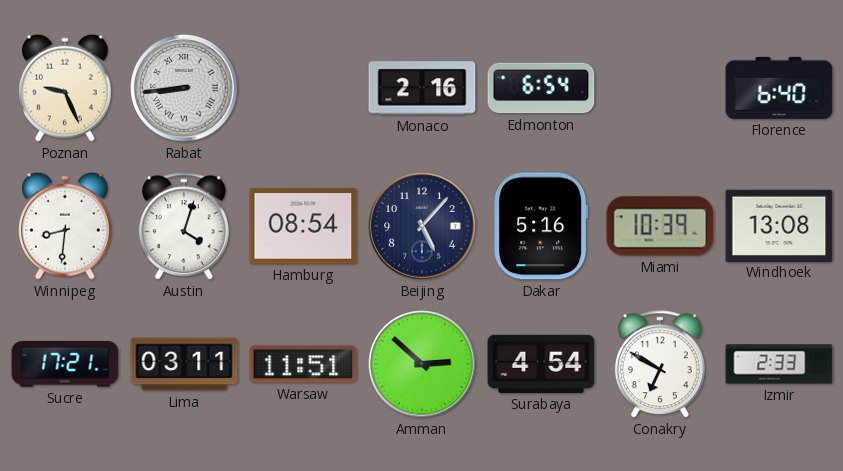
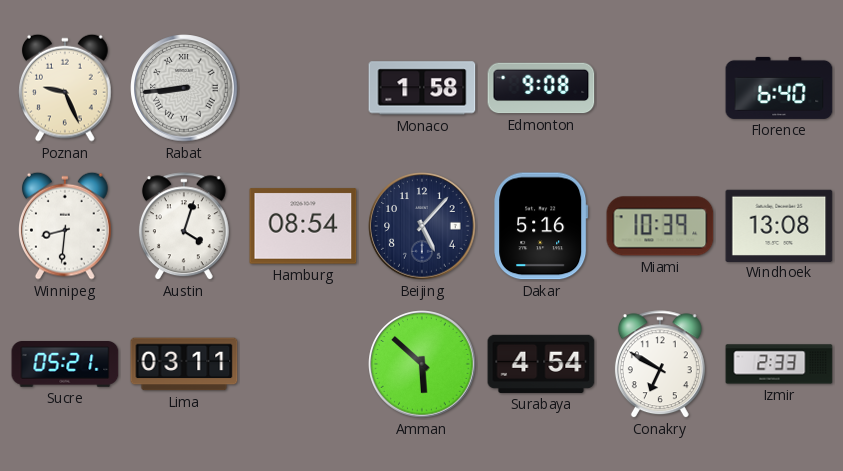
Monaco: 2:16 -> 1:58 (422, 88)
Edmonton: 6:54 -> 9:08 (541, 88)
Sucre: 17:21 -> 05:21 (65, 365)
Warsaw: 11:51 -> none (303, 364)
Amman: 2:52 -> 5:52 (422, 364)
